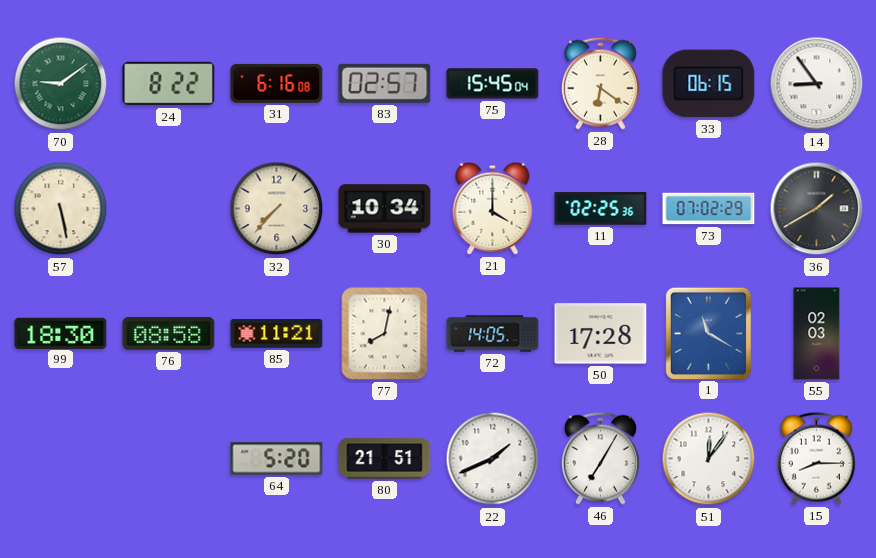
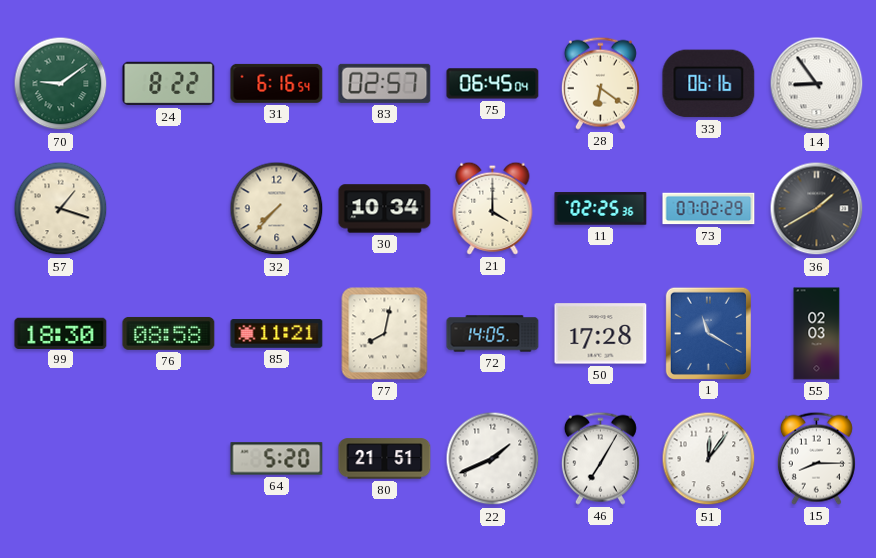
31: 6:16:08 -> 6:16:54 (277, 83)
75: 15:45 -> 06:45 (493, 84)
33: 06:15 -> 06:16 (709, 84)
57: 5:28 -> 1:18 (61, 209)
